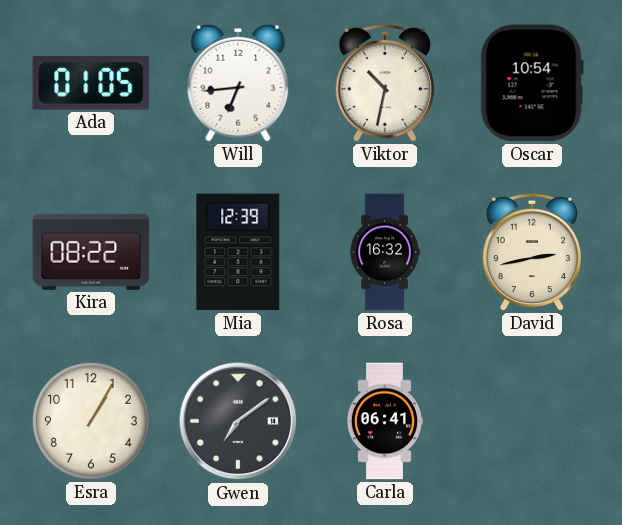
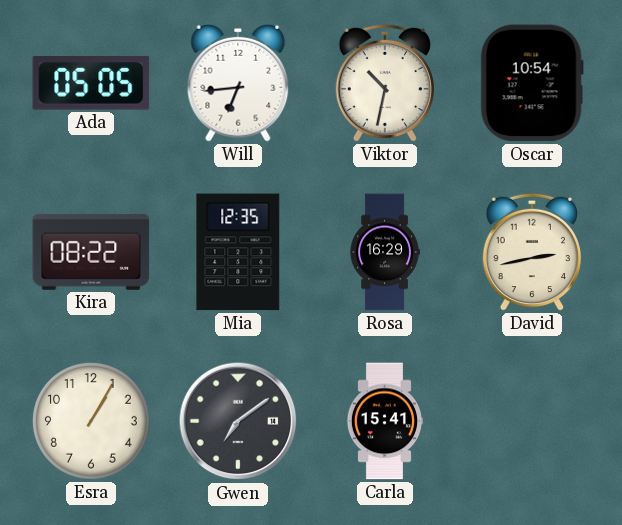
Ada: 01:05 -> 05:05 (91, 83)
Mia: 12:39 -> 12:35 (238, 252)
Rosa: 16:32 -> 16:29 (385, 252)
Carla: 06:41 -> 15:41 (384, 421)
